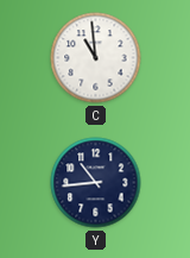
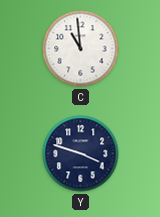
Y: 10:44 -> 3:48 (81, 154)
